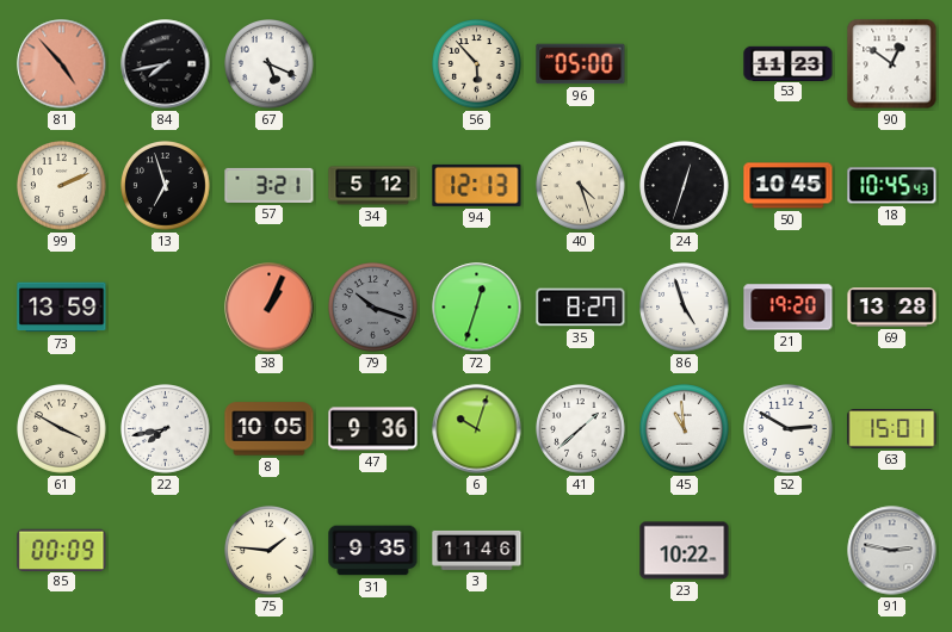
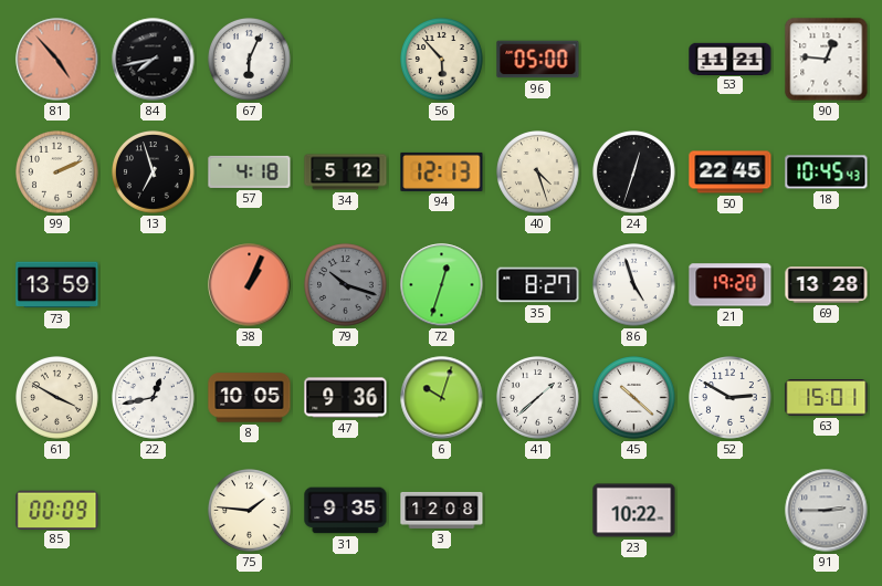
67: 5:19 -> 6:04 (250, 60)
53: 11:23 -> 11:21 (731, 59)
90: 12:51 -> 12:46 (827, 60)
57: 3:21 -> 4:18 (250, 171)
50: 10:45 -> 22:45 (731, 172)
22: 7:43 -> 12:43 (154, 398)
45: 10:59 -> 10:22 (634, 398)
3: 11:46 -> 12:08 (442, 510)
91: 2:47 -> 2:45 (827, 511)
